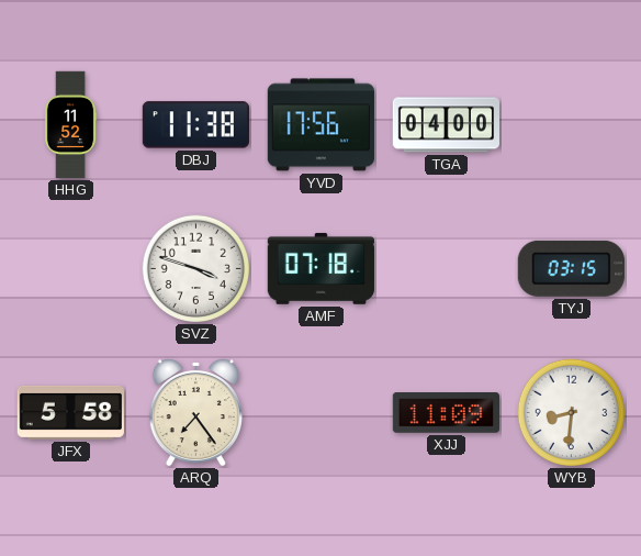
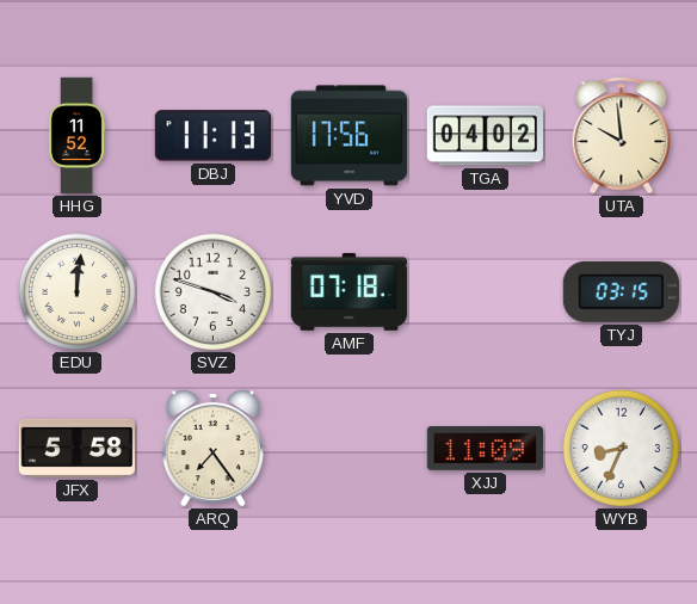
DBJ: 11:38 -> 11:13 (212, 136)
TGA: 04:00 -> 04:02 (485, 136)
UTA: none -> 9:59 (622, 136)
EDU: none -> 12:01 (78, 292)
WYB: 8:31 -> 8:34 (622, 449)
